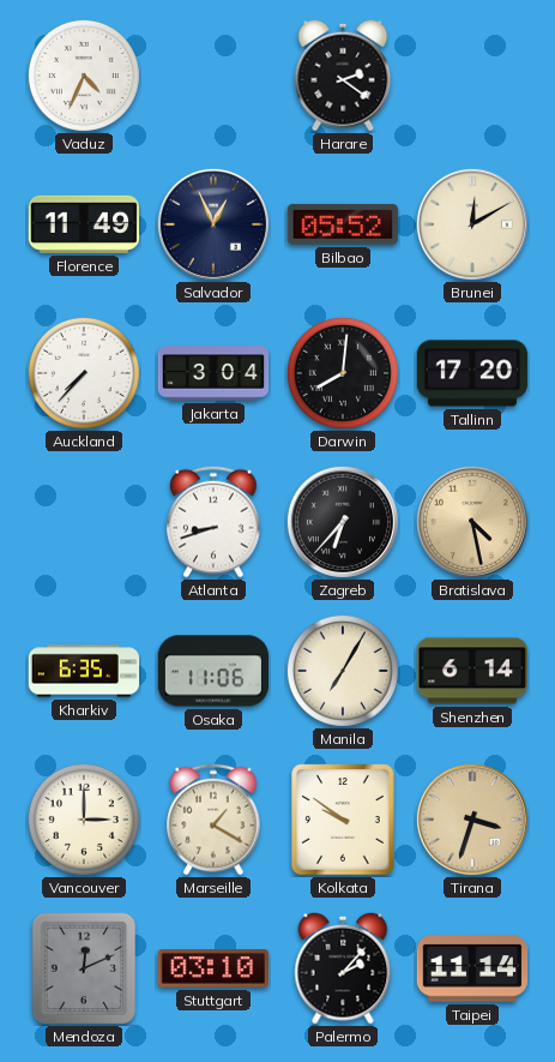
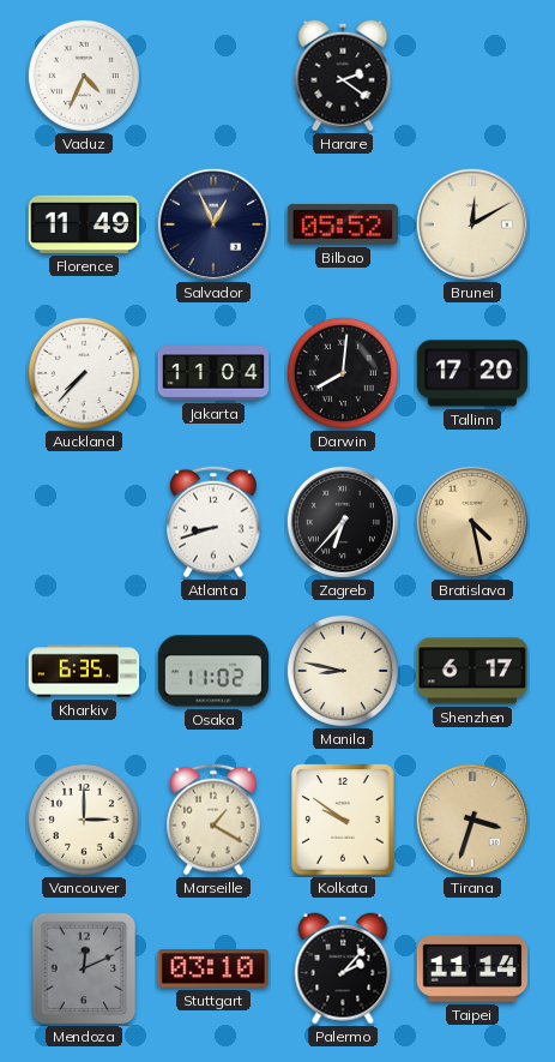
Jakarta: 3:04 -> 11:04 (213, 373)
Osaka: 11:06 -> 11:02 (213, 671)
Manila: 7:05 -> 8:47 (343, 671)
Shenzhen: 6:14 -> 6:17 (472, 671)
